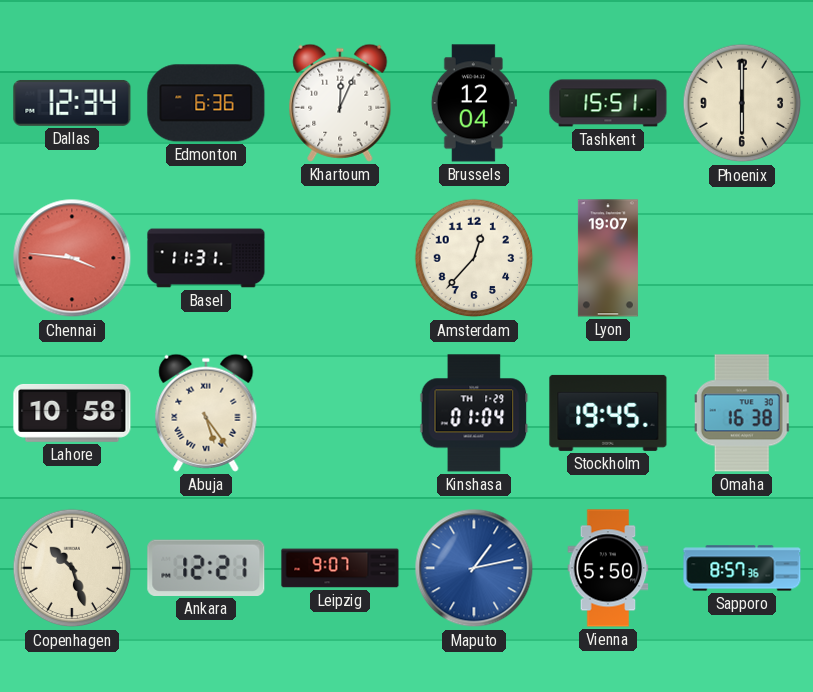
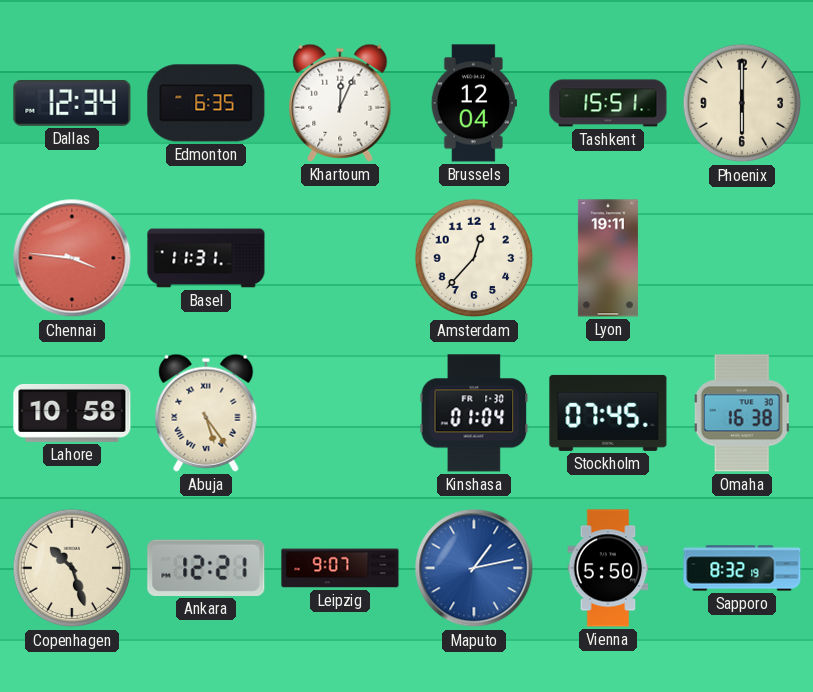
Edmonton: 6:36 -> 6:35 (206, 103)
Lyon: 19:07 -> 19:11 (608, 258)
Kinshasa date: TH 1-29 -> FR 1-30 (474, 413)
Stockholm: 19:45 -> 07:45 (608, 413)
Sapporo: 8:57 -> 8:32 (742, 568)
